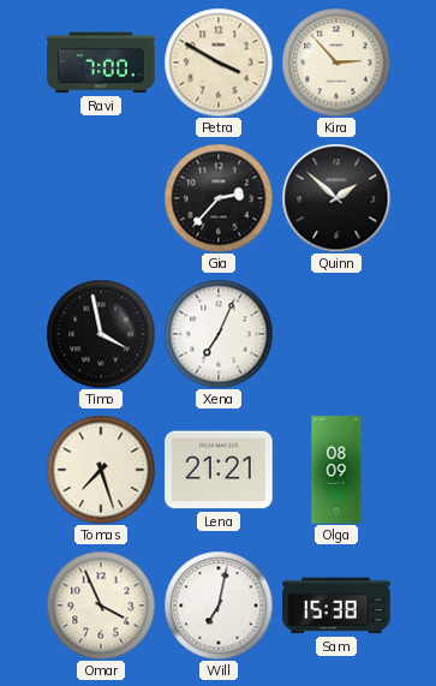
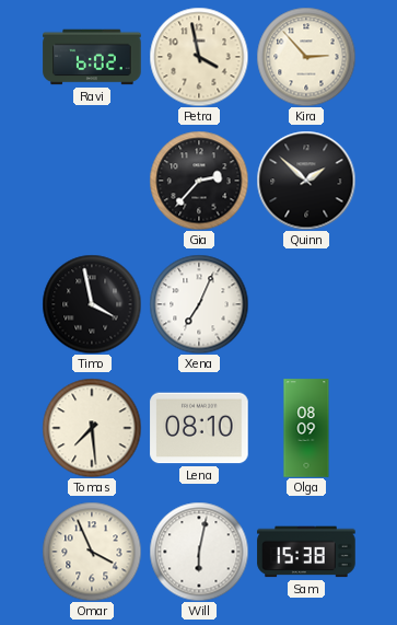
Ravi: 7:00 -> 6:02 (92, 57)
Petra: 3:50 -> 3:58 (199, 57)
Tomas: 7:27 -> 7:29 (92, 428)
Lena: 21:21 -> 08:10 (199, 428)
Will: 7:02 -> 6:02 (199, 552)
